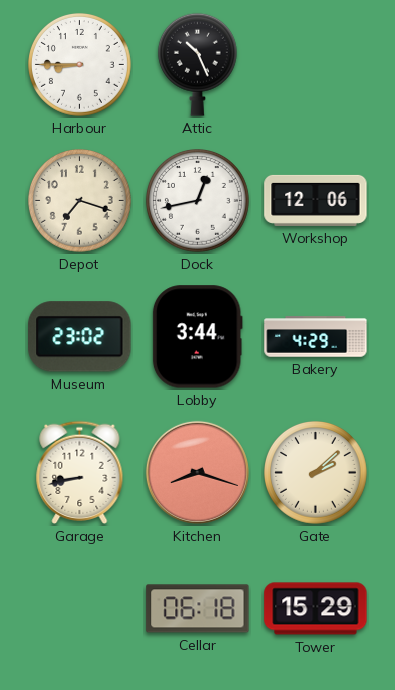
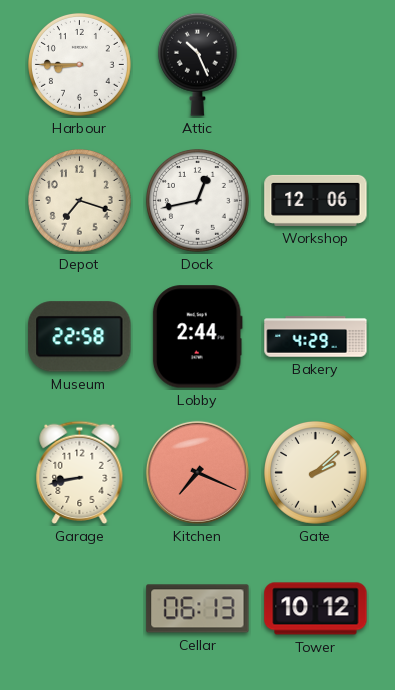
Museum: 23:02 -> 22:58 (80, 337)
Lobby: 3:44 -> 2:44 (197, 337)
Kitchen: 8:18 -> 7:19 (197, 472)
Cellar: 06:18 -> 06:13 (198, 609)
Tower: 15:29 -> 10:12 (316, 609)
